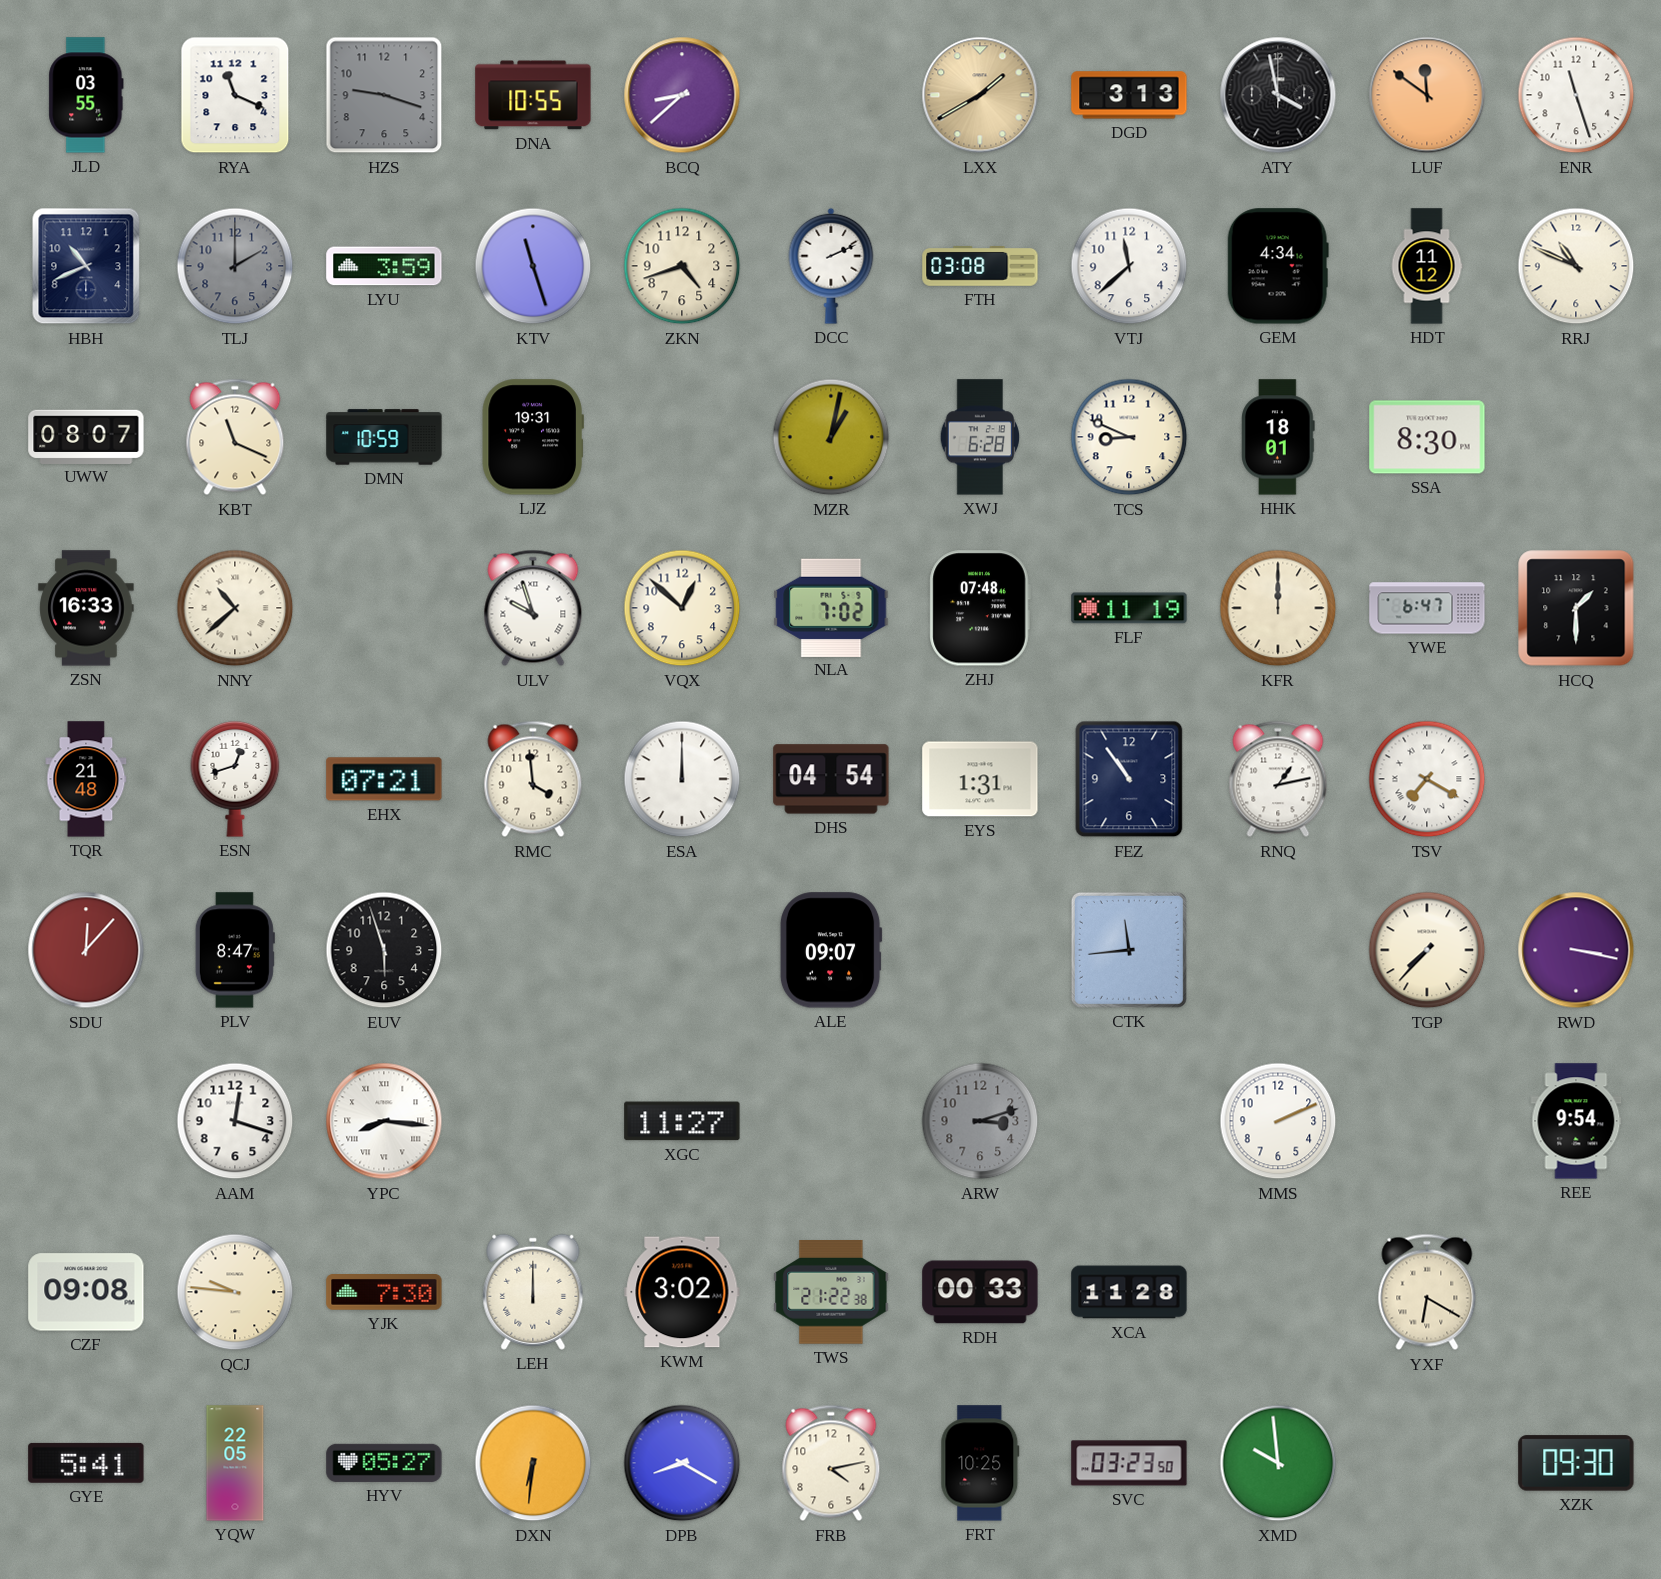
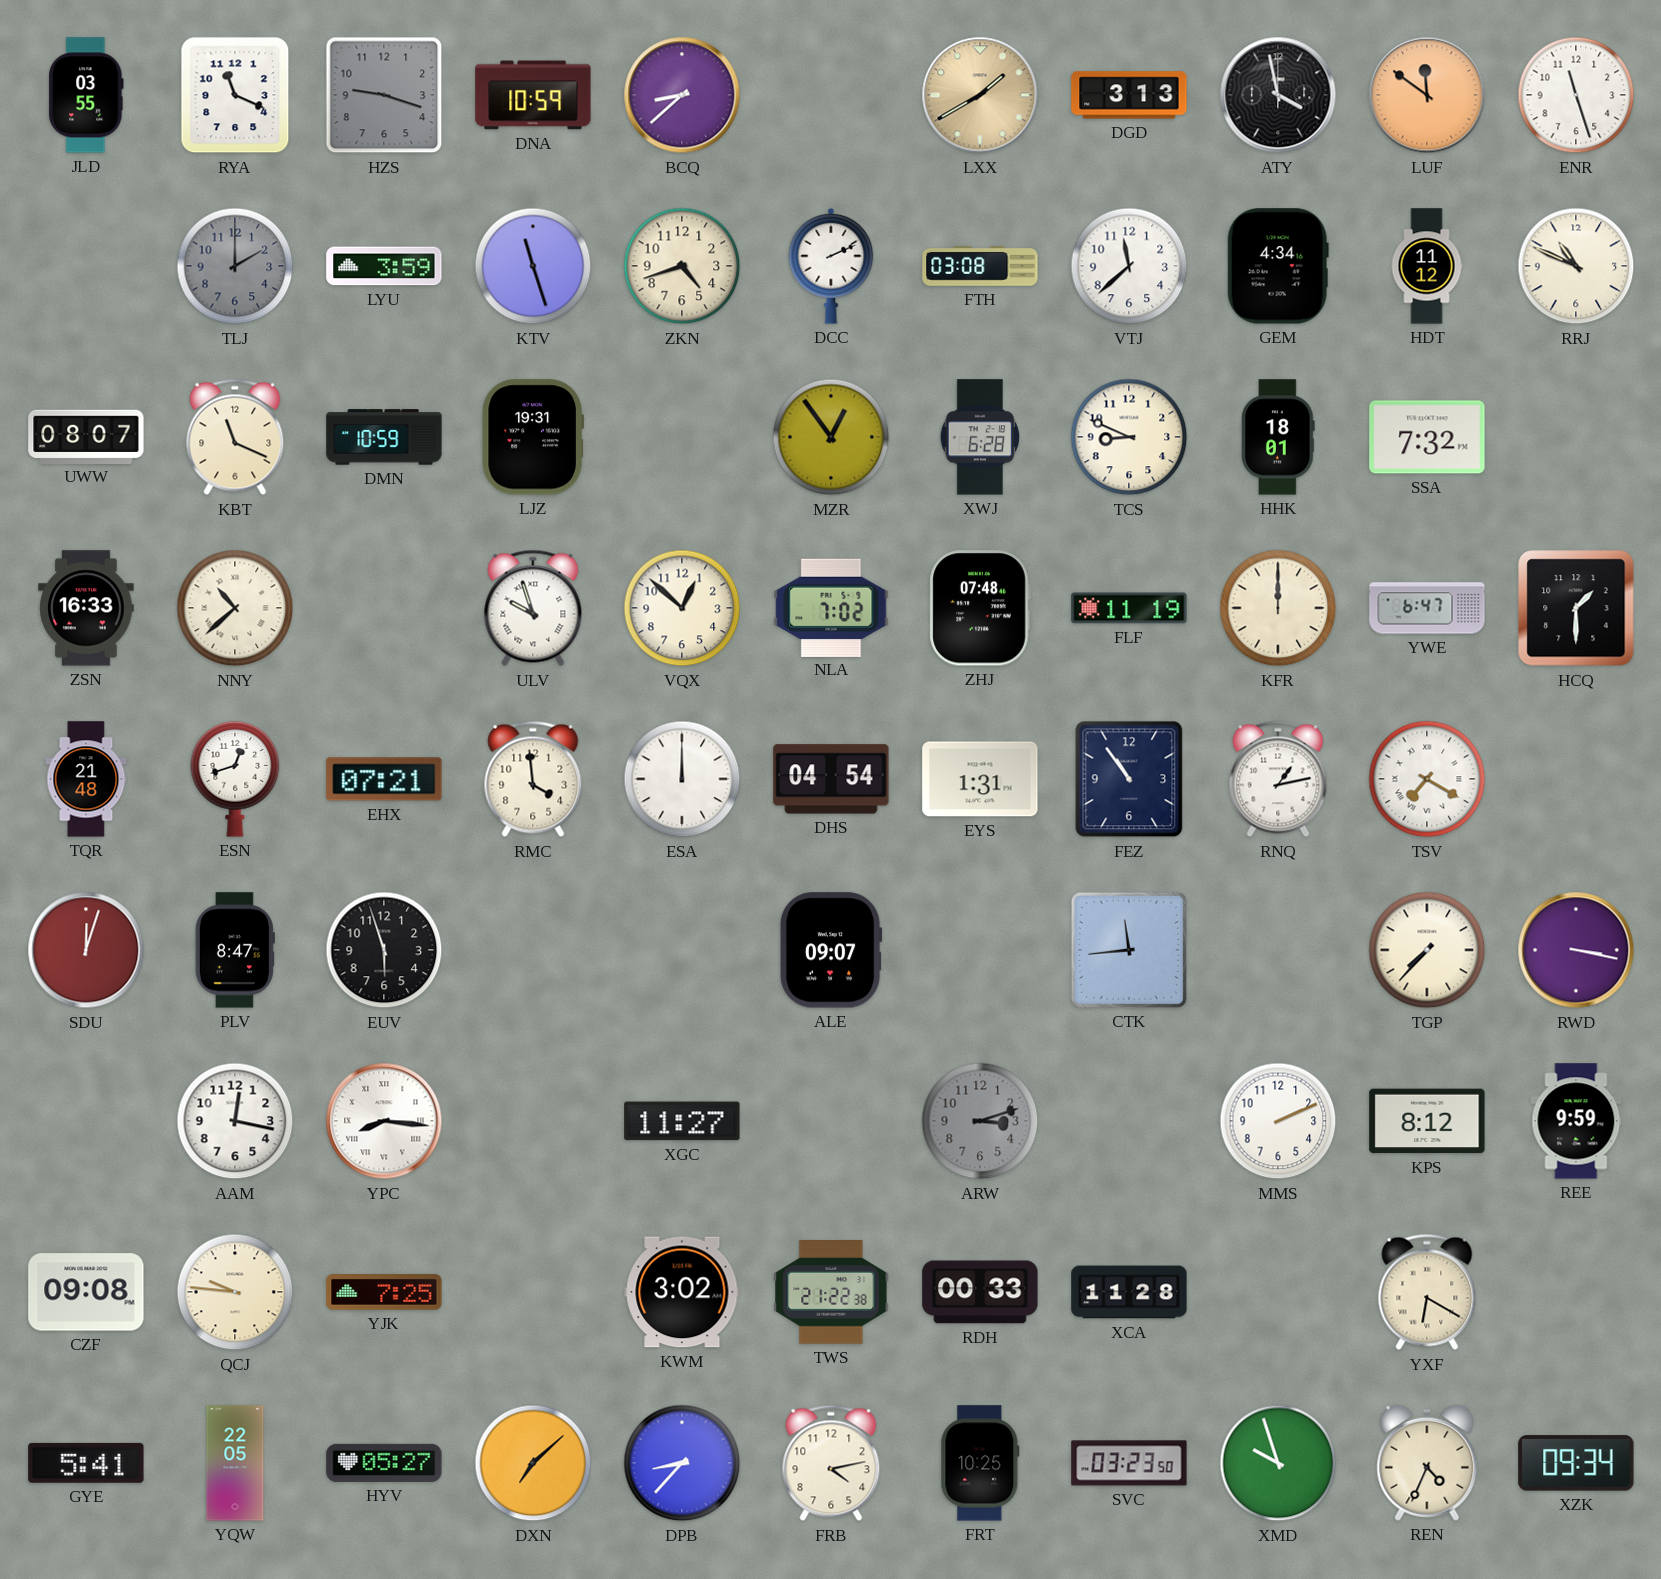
DNA: 10:55 -> 10:59 (533, 95)
HBH: 10:41 -> none (86, 266)
MZR: 1:02 -> 12:54 (831, 437)
SSA: 8:30 -> 7:32 (1427, 437)
SDU: 12:07 -> 12:03 (86, 950)
AAM: 12:18 -> 12:17 (235, 1121)
KPS: none -> 8:12 (1427, 1121)
REE: 9:54 -> 9:59 (1576, 1121)
YJK: 7:30 -> 7:25 (384, 1293)
LEH: 12:00 -> none (533, 1292)
DXN: 6:31 -> 7:08 (533, 1463)
DPB: 8:20 -> 8:37 (682, 1463)
XMD: 9:59 -> 9:57 (1278, 1463)
REN: none -> 4:34 (1427, 1463)
XZK: 09:30 -> 09:34 (1576, 1463)
